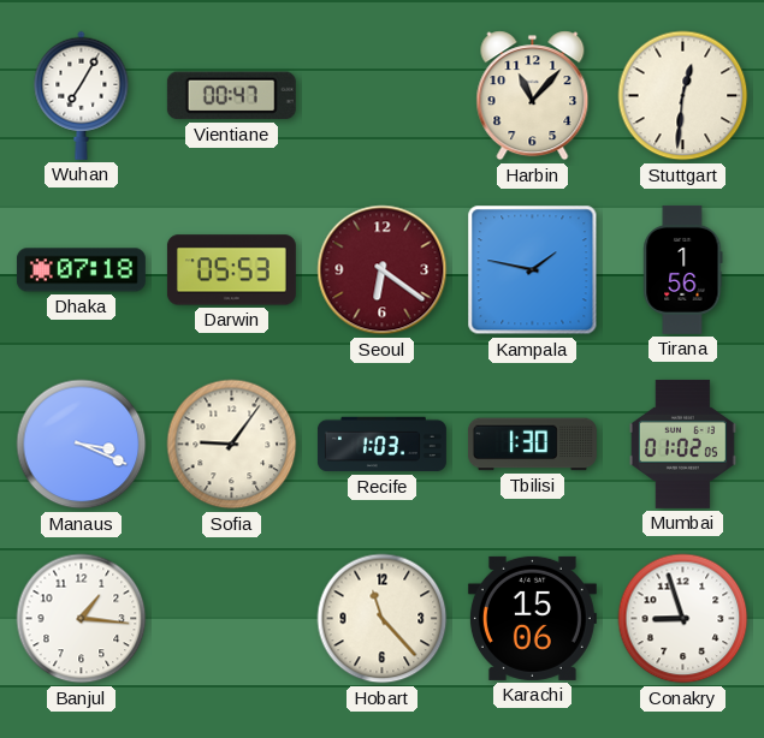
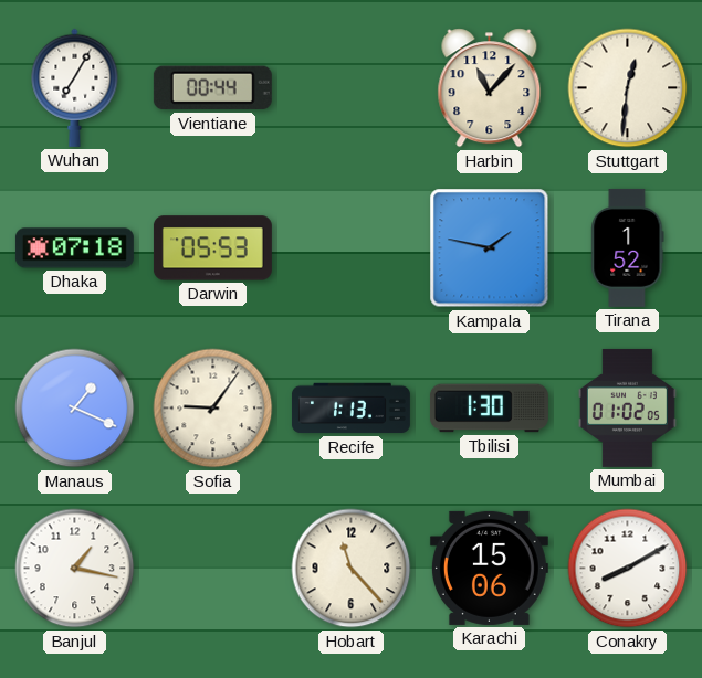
Vientiane: 00:47 -> 00:44 (212, 88)
Seoul: 6:21 -> none (383, 270)
Tirana: 1:56 -> 1:52 (628, 247)
Manaus: 3:19 -> 1:19 (75, 409)
Recife: 1:03 -> 1:13 (350, 409)
Banjul: 1:16 -> 1:17 (75, 569)
Conakry: 8:57 -> 8:10 (628, 569)
